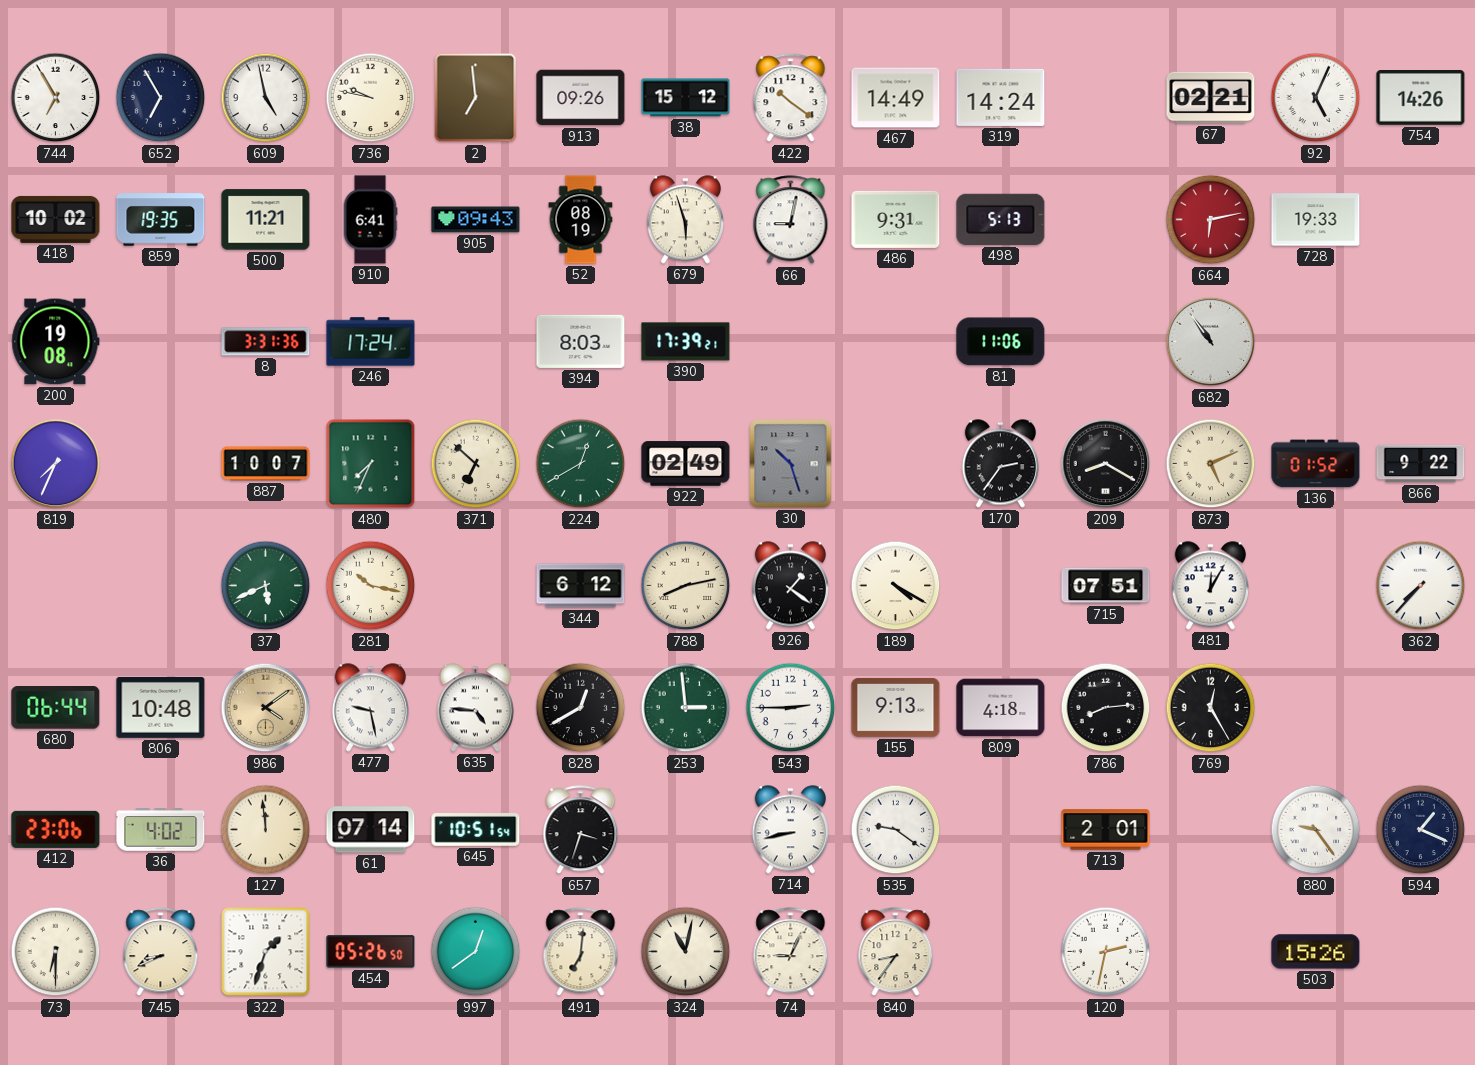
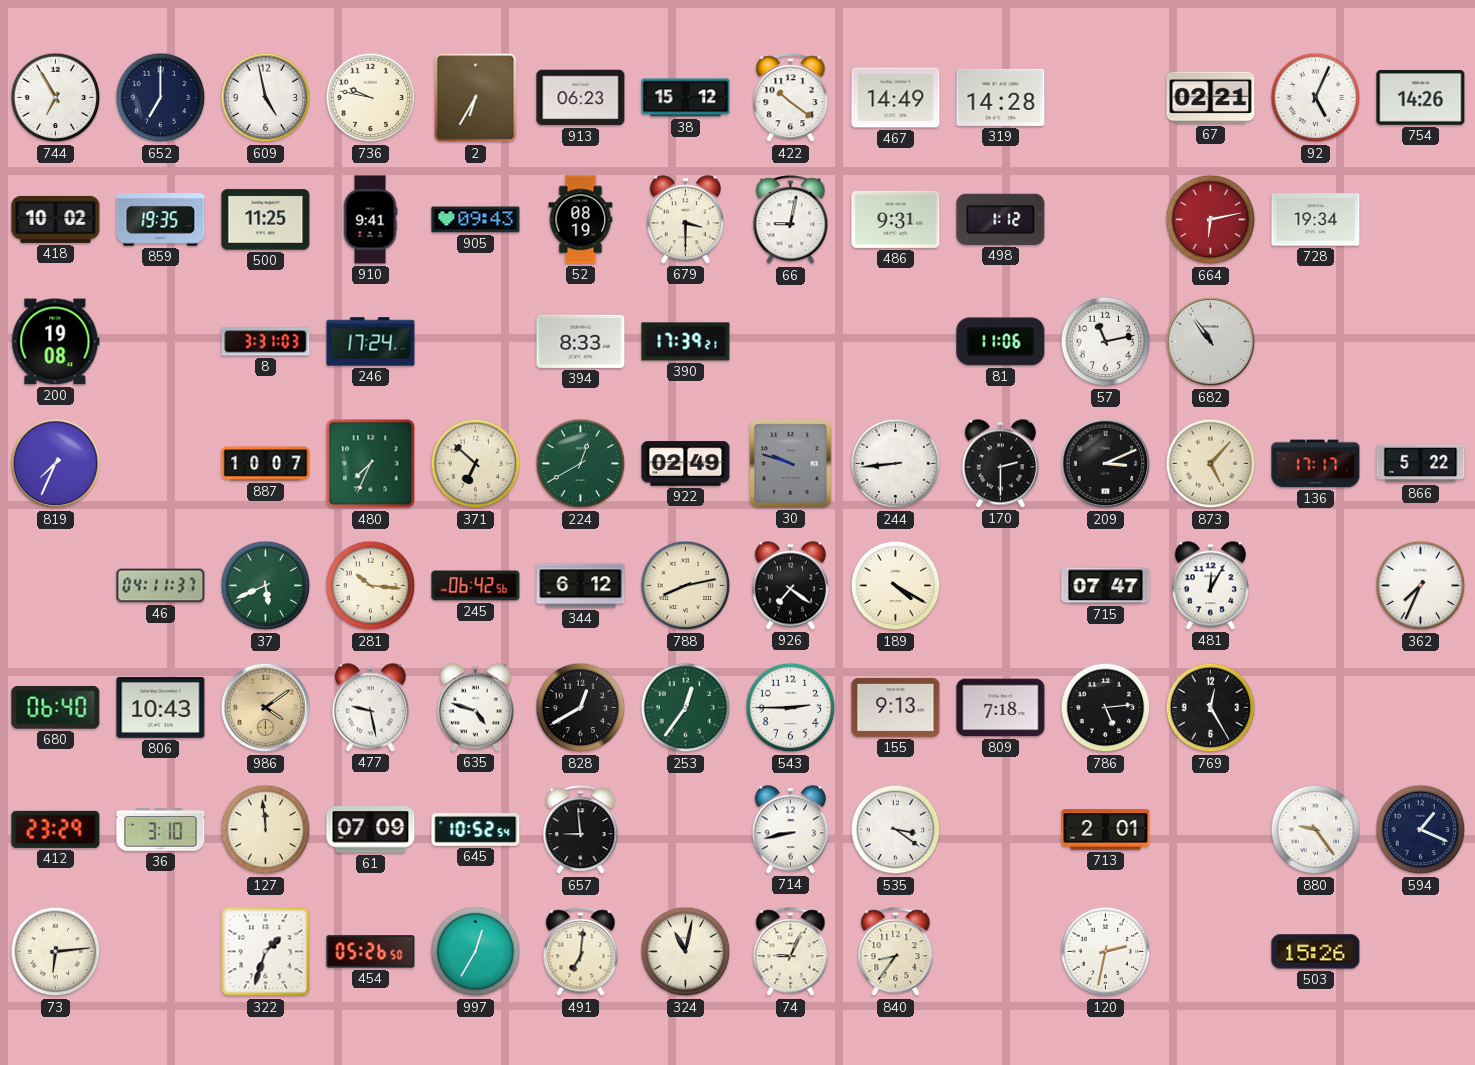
652: 6:55 -> 7:00 (161, 98)
2: 6:59 -> 6:35 (476, 98)
913: 09:26 -> 06:23 (581, 98)
319: 14:24 -> 14:28 (1001, 97)
500: 11:21 -> 11:25 (266, 220)
910: 6:41 -> 9:41 (370, 220)
679: 5:57 -> 3:30 (685, 220)
498: 5:13 -> 1:12 (1001, 219)
728: 19:33 -> 19:34 (1316, 220)
8: 3:31:36 -> 3:31:03 (266, 342)
394: 8:03 -> 8:33 (581, 341)
57: none -> 11:13 (1106, 342)
30: 10:27 -> 9:48 (791, 464)
244: none -> 8:44 (896, 464)
170: 2:36 -> 2:30 (1000, 464)
209: 8:20 -> 3:11 (1106, 464)
873: 5:11 -> 5:07 (1211, 464)
136: 01:52 -> 17:17 (1316, 464)
866: 9:22 -> 5:22 (1421, 464)
46: none -> 04:11 (161, 586)
281: 10:17 -> 10:16 (371, 586)
245: none -> 06:42 (476, 586)
926: 1:21 -> 7:21 (790, 586)
715: 07:51 -> 07:47 (1106, 586)
362: 7:37 -> 7:34 (1421, 586)
680: 06:44 -> 06:40 (56, 708)
806: 10:48 -> 10:43 (161, 707)
635: 4:46 -> 4:48 (475, 708)
253: 2:59 -> 12:36 (686, 708)
809: 4:18 -> 7:18 (1001, 708)
786: 8:14 -> 5:14 (1106, 708)
412: 23:06 -> 23:29 (56, 829)
36: 4:02 -> 3:10 (161, 830)
61: 07:14 -> 07:09 (371, 830)
645: 10:51 -> 10:52 (476, 830)
657: 3:33 -> 8:59 (581, 830)
535: 9:21 -> 3:21 (896, 830)
73: 6:30 -> 6:14 (56, 952)
745: 8:41 -> none (161, 952)
997: 12:39 -> 12:35 (476, 952)
